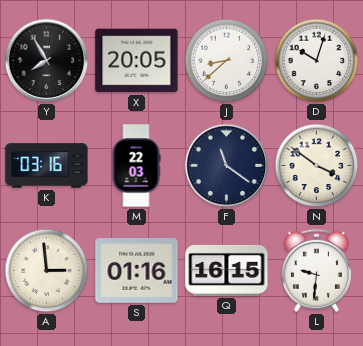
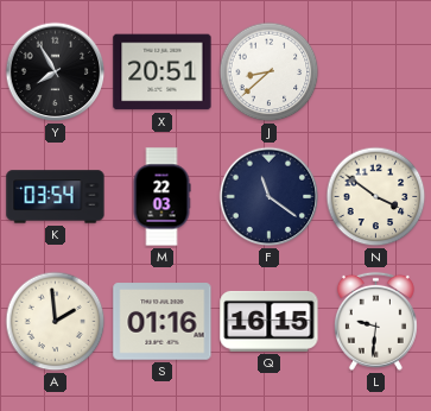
X: 20:05 -> 20:51 (163, 72)
D: 10:03 -> none (317, 61)
K: 03:16 -> 03:54 (56, 197)
A: 2:59 -> 1:59 (56, 322)
